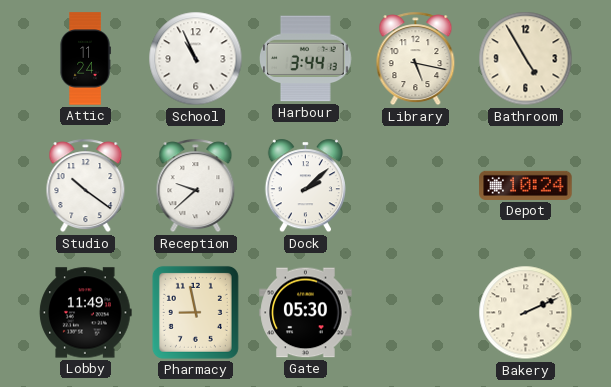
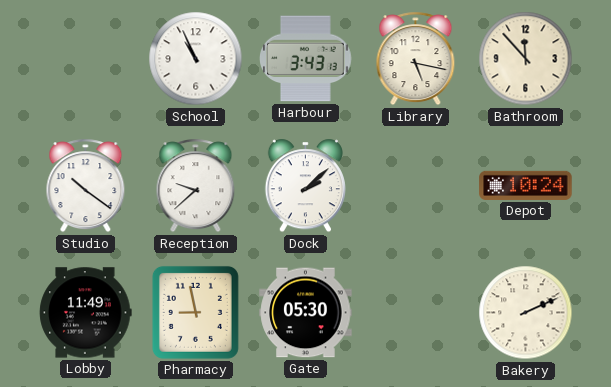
Attic: 11:24 -> none (85, 59)
Harbour: 3:44 -> 3:43 (306, 59)
Bathroom: 4:55 -> 11:53 (526, 59)
